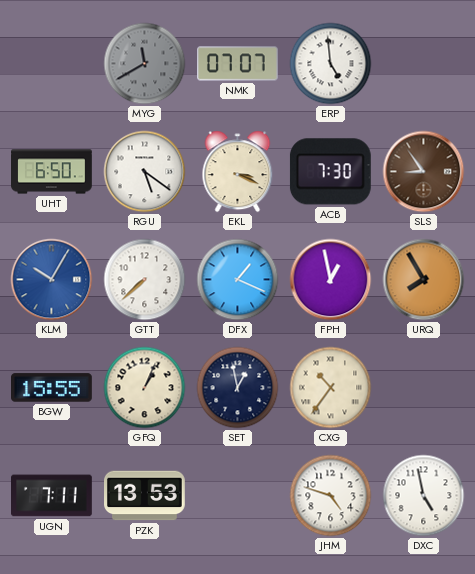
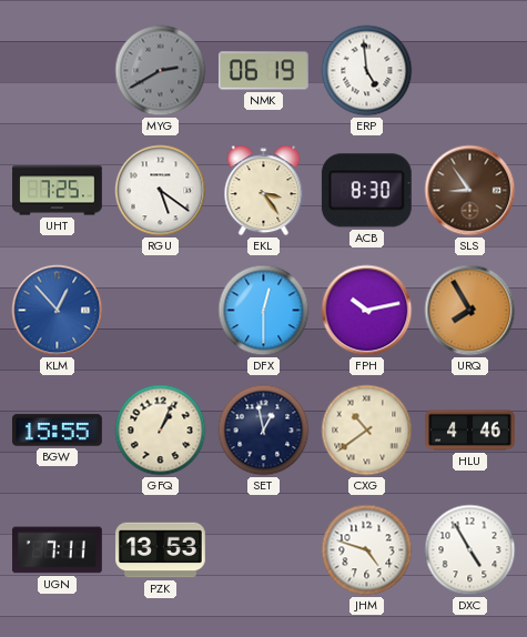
MYG: 11:40 -> 2:40 (161, 71)
NMK: 07:07 -> 06:19 (264, 71)
UHT: 6:50 -> 7:25 (58, 191)
EKL: 3:19 -> 3:24 (264, 191)
ACB: 7:30 -> 8:30 (366, 191)
KLM: 10:05 -> 12:53 (58, 311)
GTT: 7:38 -> none (145, 280)
DFX: 1:19 -> 12:30 (264, 311)
FPH: 12:58 -> 10:13 (367, 311)
CXG: 10:36 -> 10:39 (367, 431)
HLU: none -> 4:46 (470, 431)
DXC: 4:58 -> 4:55 (470, 550)
